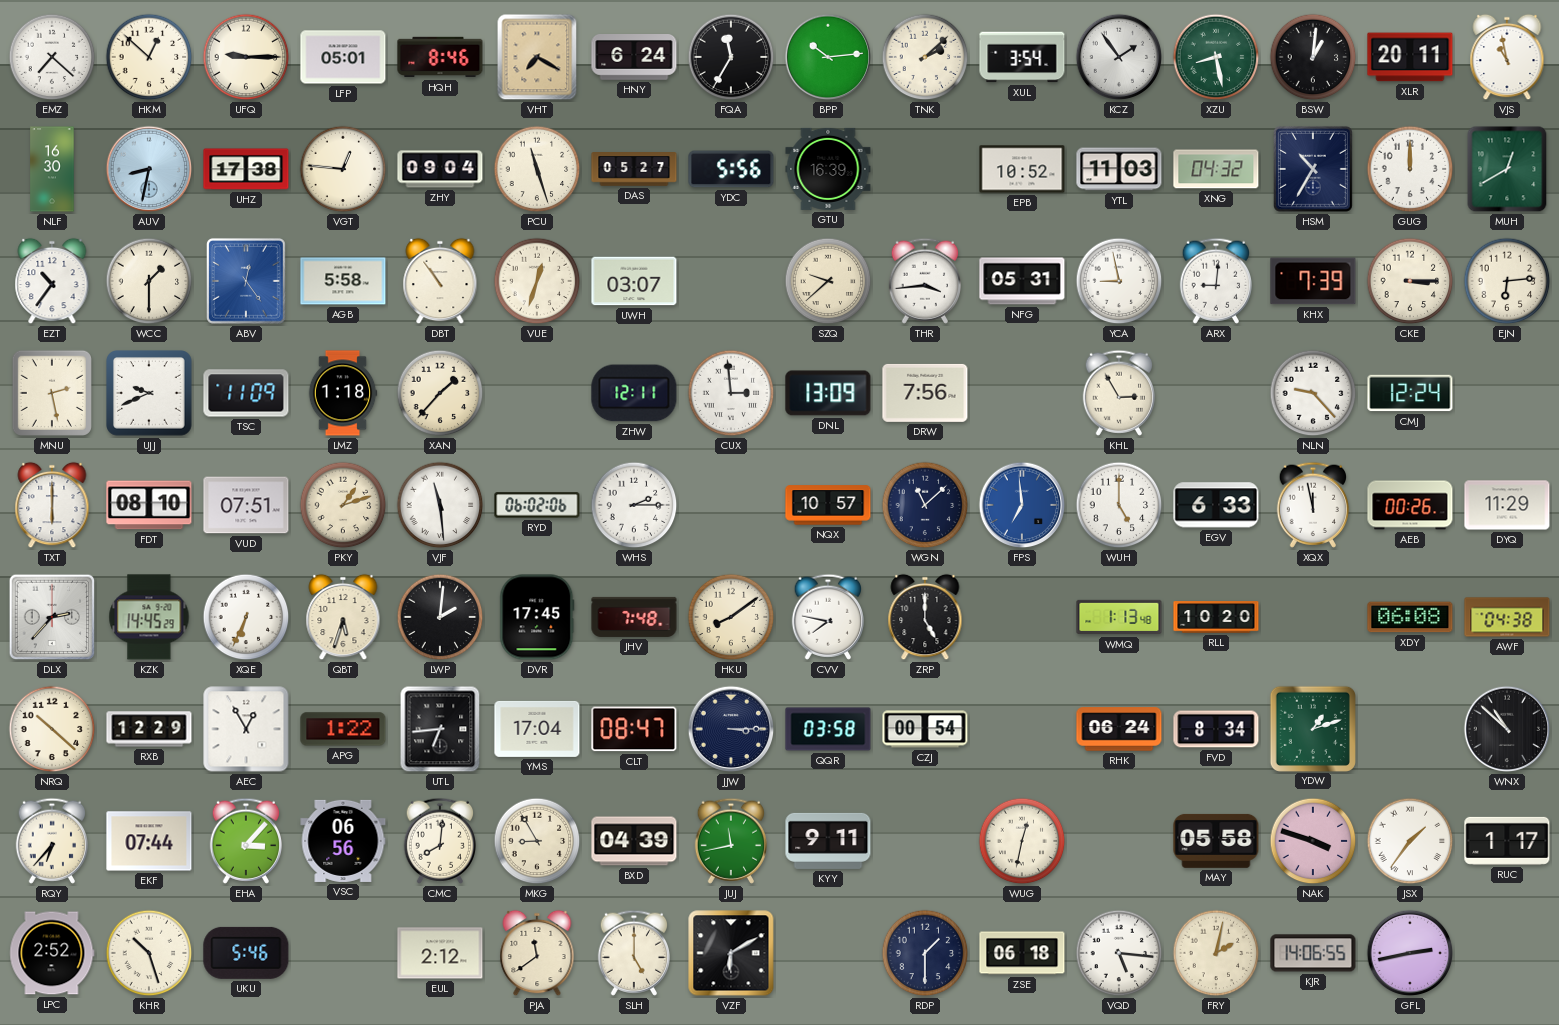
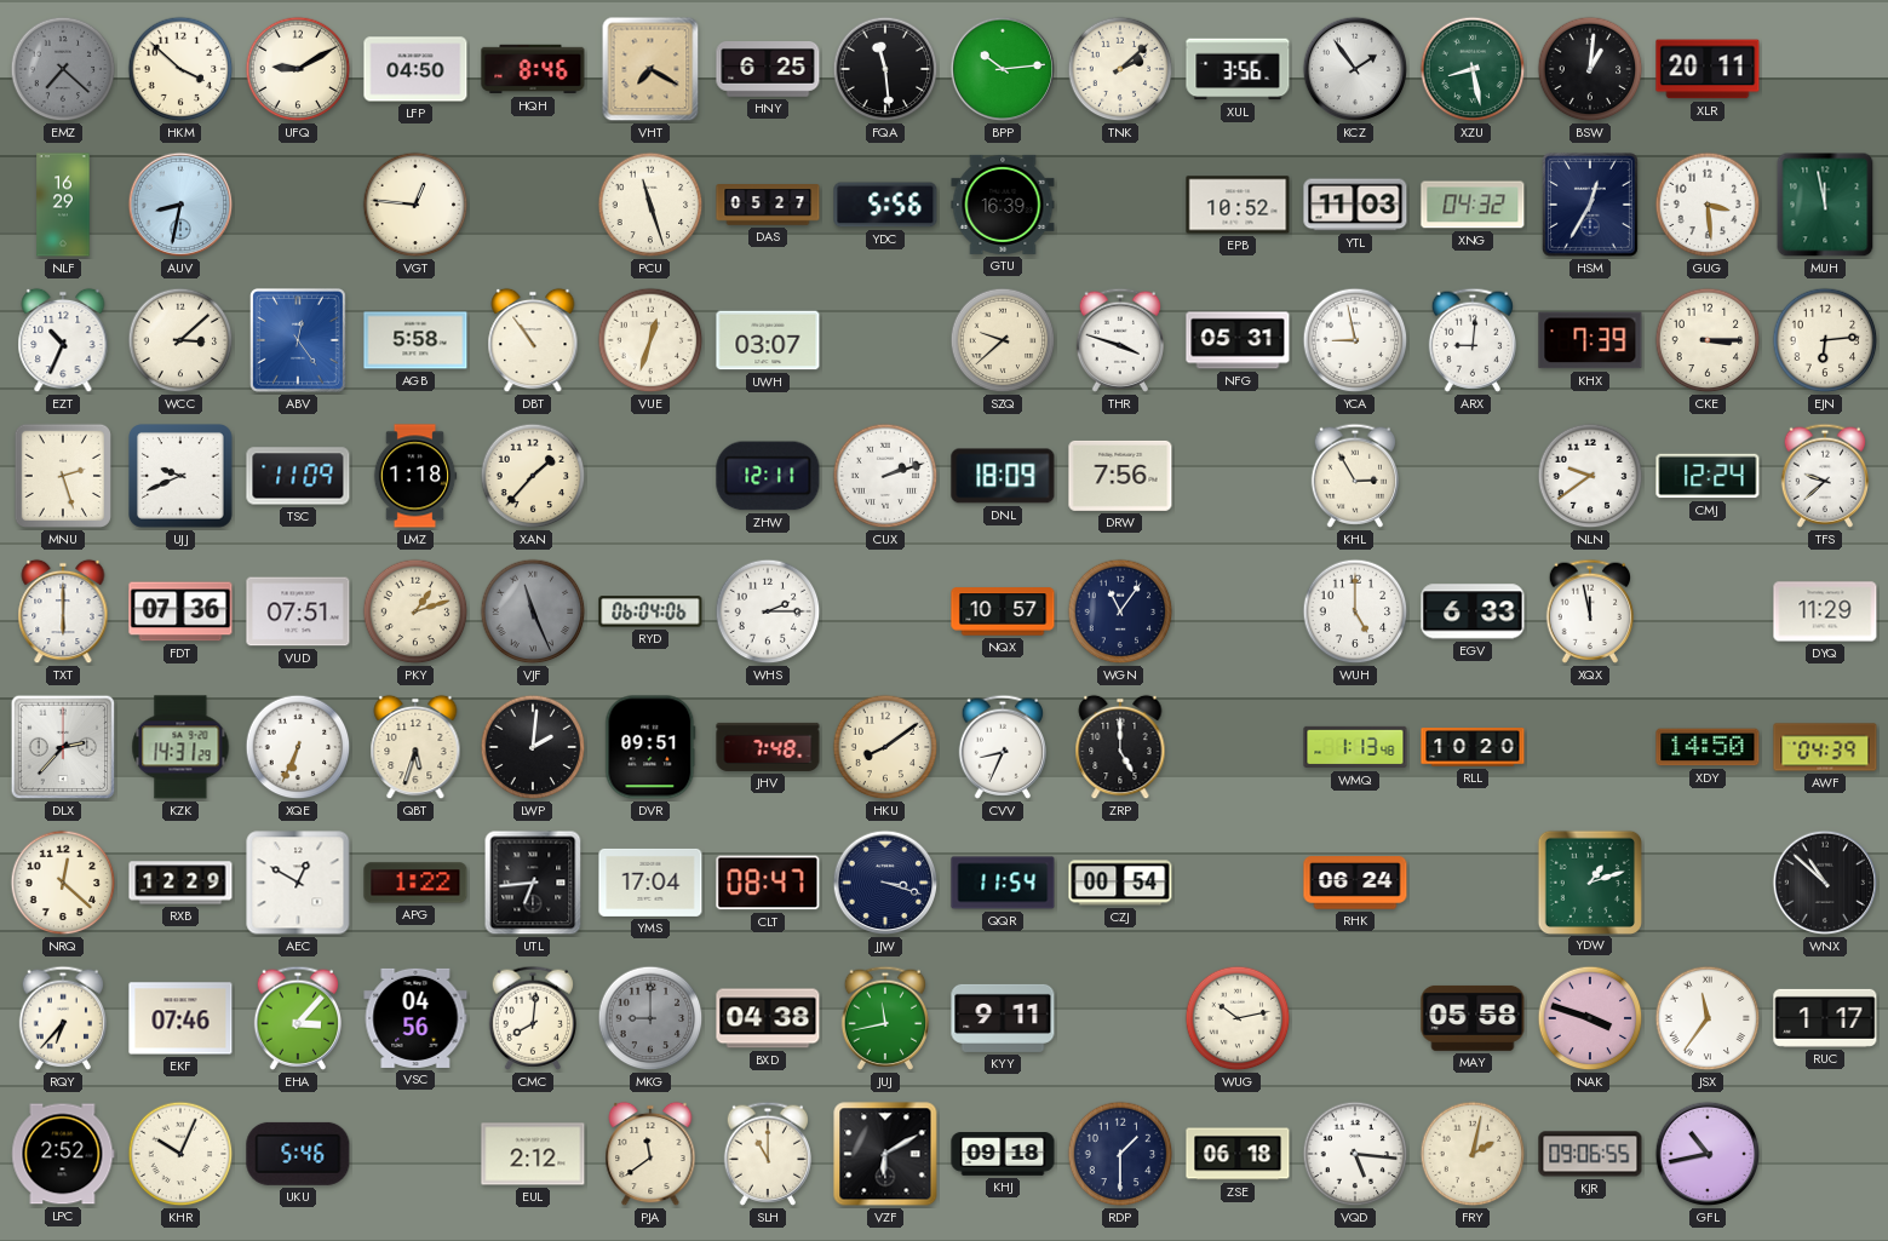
EMZ dial: white -> grey (63, 69)
HKM: 12:52 -> 3:52 (180, 69)
UFQ: 9:15 -> 9:10 (298, 69)
LFP: 05:01 -> 04:50 (415, 69)
HNY: 6:24 -> 6:25 (768, 70)
FQA: 11:35 -> 11:29 (885, 69)
XUL: 3:54 -> 3:56 (1238, 69)
VJS: 10:58 -> none (1507, 57)
NLF: 16:30 -> 16:29 (63, 205)
UHZ: 17:38 -> none (246, 169)
ZHY: 09:04 -> none (440, 169)
HSM: 10:35 -> 12:35 (1590, 205)
GUG: 12:00 -> 3:29 (1708, 205)
MUH: 12:40 -> 11:58 (1825, 205)
EZT: 10:36 -> 10:34 (63, 340)
WCC: 1:30 -> 3:08 (180, 340)
THR: 3:44 -> 3:48 (1119, 340)
MNU: 2:28 -> 2:27 (63, 476)
CUX: 2:59 -> 2:12 (885, 476)
DNL: 13:09 -> 18:09 (1003, 476)
NLN: 9:23 -> 9:39 (1590, 476)
TFS: none -> 9:38 (1824, 476)
FDT: 08:10 -> 07:36 (180, 611)
VJF: 11:29 -> 11:26 (533, 611)
VJF dial: white -> grey (533, 611)
RYD: 06:02 -> 06:04 (650, 611)
WGN: 11:08 -> 11:06 (1120, 611)
FPS: 6:59 -> none (1022, 505)
AEB: 00:26 -> none (1410, 505)
KZK: 14:45 -> 14:31 (180, 747)
DVR: 17:45 -> 09:51 (650, 747)
CVV: 7:47 -> 8:34 (1002, 747)
XDY: 06:08 -> 14:50 (1708, 747)
AWF: 04:38 -> 04:39 (1825, 747)
NRQ: 10:22 -> 12:22 (63, 883)
AEC: 12:55 -> 12:50 (298, 883)
JJW: 3:15 -> 3:18 (885, 883)
QQR: 03:58 -> 11:54 (1003, 883)
FVD: 8:34 -> none (1216, 729)
EKF: 07:44 -> 07:46 (180, 1018)
VSC: 06:56 -> 04:56 (415, 1018)
MKG: 8:55 -> 9:00 (650, 1018)
MKG dial: cream -> grey (650, 1018)
BXD: 04:39 -> 04:38 (768, 1018)
WUG: 12:32 -> 10:13 (1238, 1018)
JSX: 1:36 -> 11:36 (1708, 1018)
KHR: 10:27 -> 10:04 (180, 1154)
SLH: 5:00 -> 11:00 (767, 1154)
KHJ: none -> 09:18 (1003, 1155)
KJR: 14:06 -> 09:06 (1590, 1154)
GFL: 2:43 -> 10:43 (1708, 1154)
